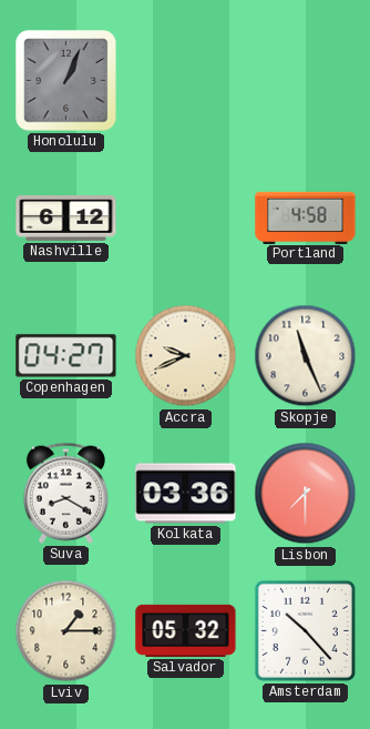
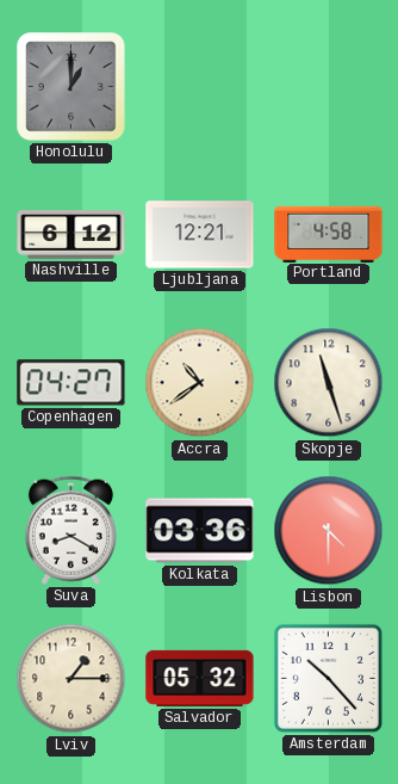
Honolulu: 1:04 -> 1:00 (71, 87)
Ljubljana: none -> 12:21 (200, 235)
Accra: 9:41 -> 10:39 (200, 383)
Skopje: 11:26 -> 11:27 (329, 383)
Lisbon: 7:30 -> 4:30 (329, 531)
